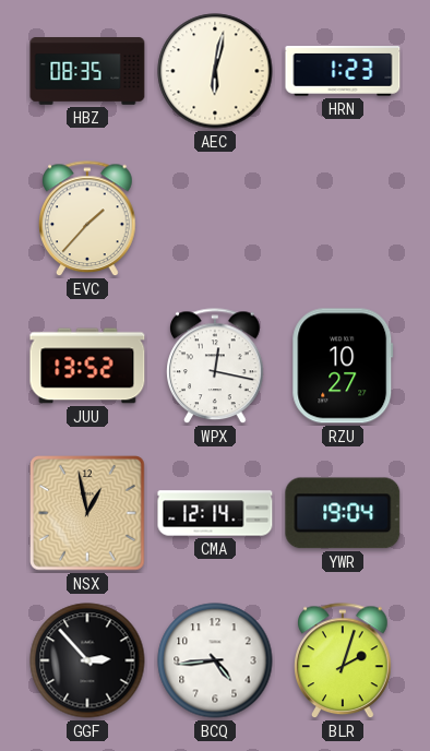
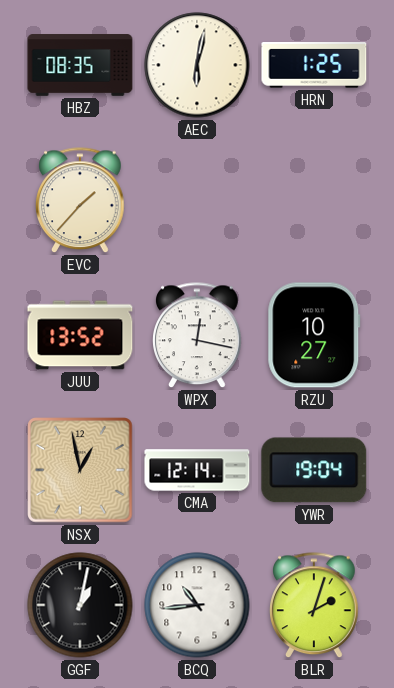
HRN: 1:23 -> 1:25 (314, 65)
GGF: 2:53 -> 1:02 (80, 605)
BCQ: 4:44 -> 10:44 (197, 605)
